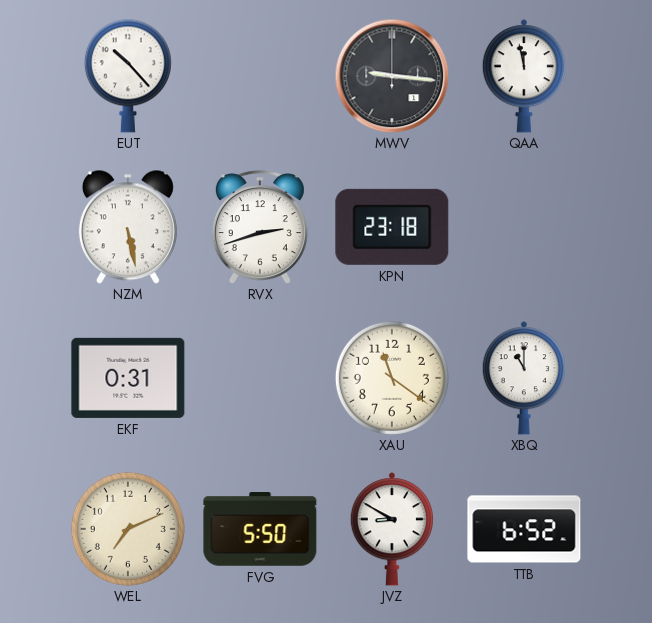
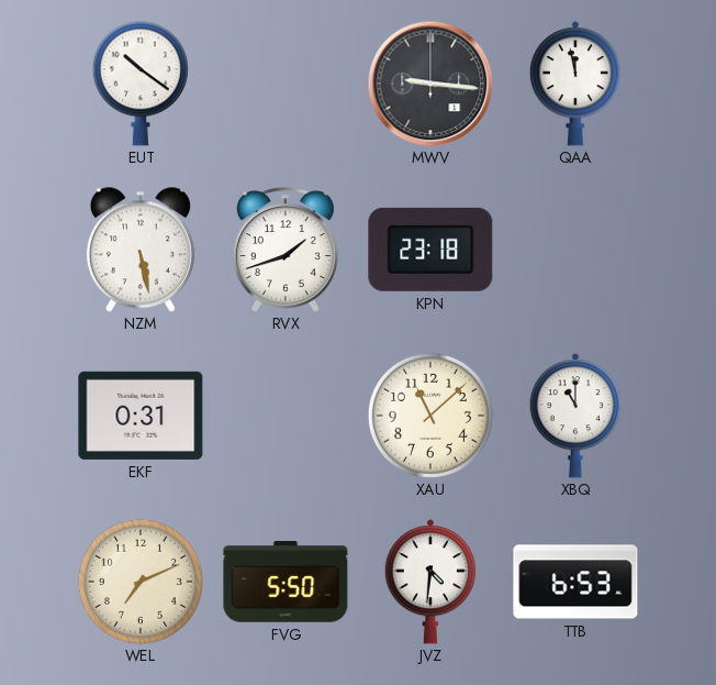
EUT: 10:23 -> 10:21 (141, 84)
RVX: 2:42 -> 1:42 (286, 250)
XAU: 11:21 -> 11:08 (430, 416)
JVZ: 8:50 -> 4:31 (429, 582)
TTB: 6:52 -> 6:53 (575, 582)
